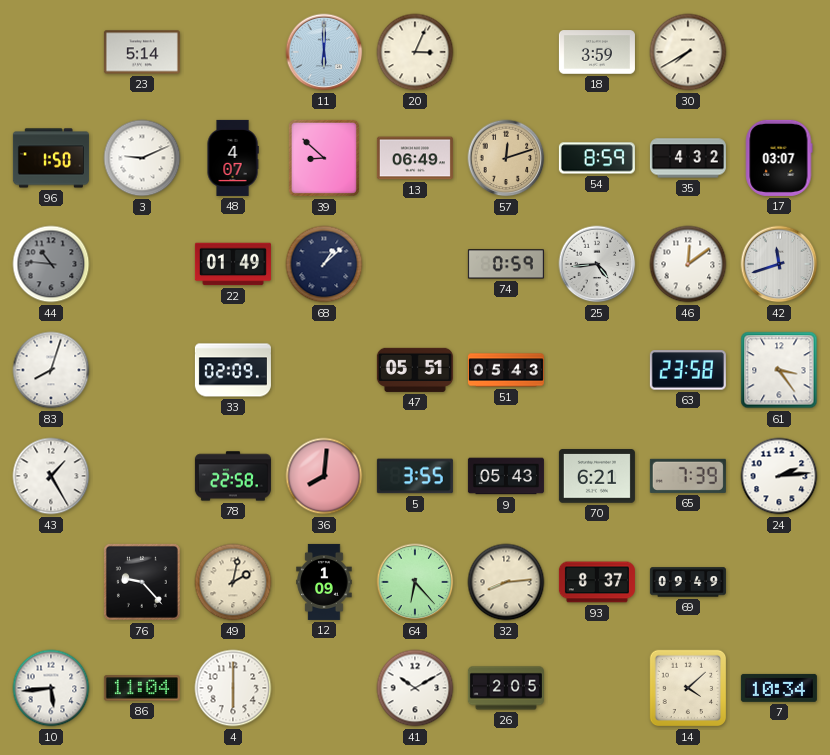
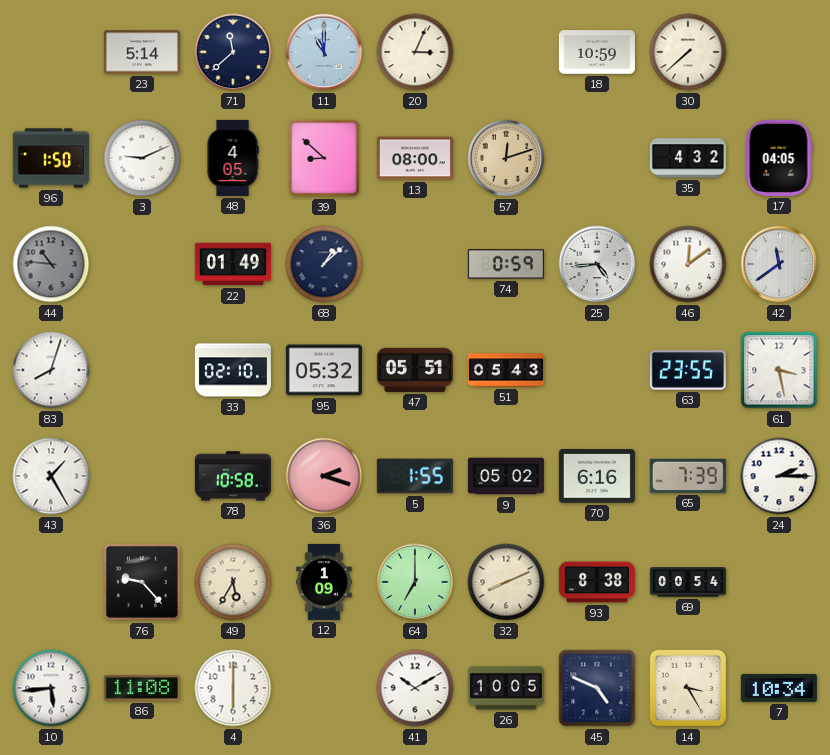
71: none -> 11:38 (233, 52)
11: 6:00 -> 11:00 (324, 52)
18: 3:59 -> 10:59 (597, 52)
30: 7:40 -> 7:38 (688, 52)
48: 4:07 -> 4:05 (233, 158)
13: 06:49 -> 08:00 (415, 158)
54: 8:59 -> none (597, 158)
17: 03:07 -> 04:05 (779, 158)
42: 11:42 -> 11:39 (779, 264)
33: 02:09 -> 02:10 (233, 370)
95: none -> 05:32 (324, 370)
63: 23:58 -> 23:55 (688, 370)
61: 3:24 -> 3:28 (779, 370)
78: 22:58 -> 10:58 (233, 476)
36: 8:01 -> 2:18 (324, 476)
5: 3:55 -> 1:55 (415, 476)
9: 05:43 -> 05:02 (506, 476)
70: 6:21 -> 6:16 (597, 476)
24: 2:14 -> 2:15 (779, 476)
49: 2:02 -> 5:35 (233, 582)
64: 6:23 -> 7:00 (415, 582)
32: 8:14 -> 8:11 (506, 582)
93: 8:37 -> 8:38 (597, 582)
69: 09:49 -> 00:54 (688, 582)
86: 11:04 -> 11:08 (142, 688)
26: 2:05 -> 10:05 (506, 688)
45: none -> 4:49 (597, 688)
14: 4:08 -> 3:25 (688, 688)
